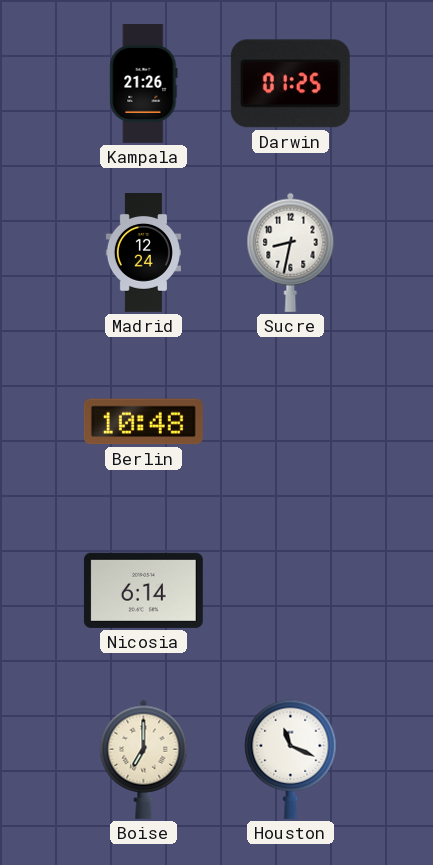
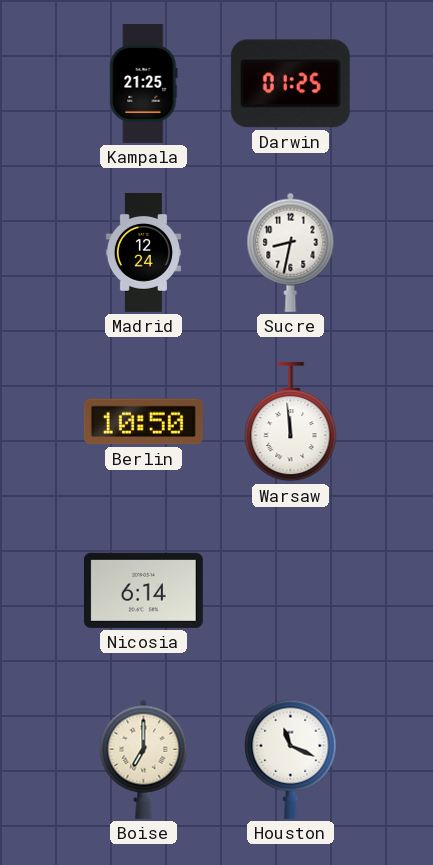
Kampala: 21:26 -> 21:25 (144, 83)
Berlin: 10:48 -> 10:50 (143, 422)
Warsaw: none -> 11:59 (291, 422)
